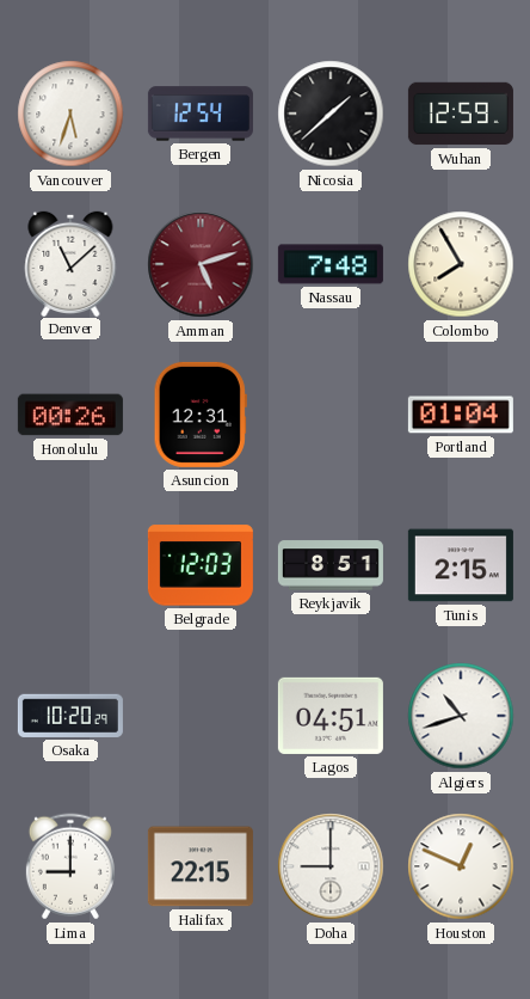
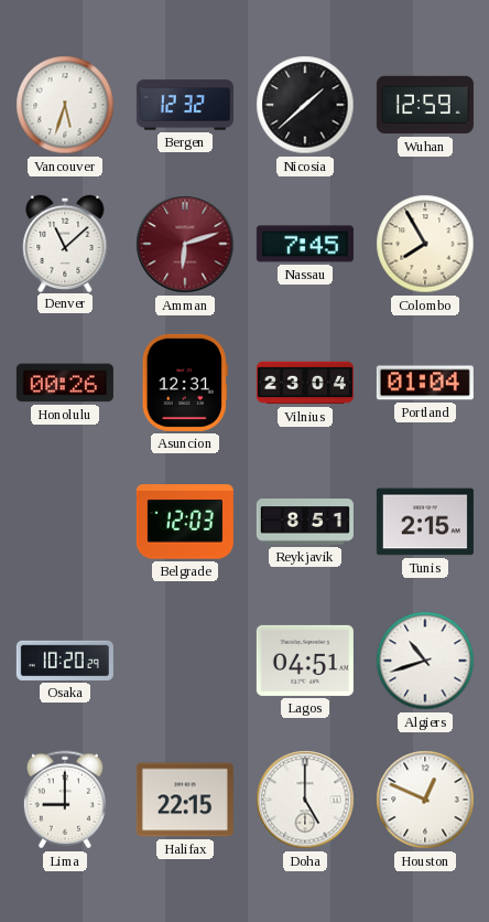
Bergen: 12:54 -> 12:32 (185, 105)
Amman: 5:12 -> 6:12 (185, 244)
Nassau: 7:48 -> 7:45 (305, 244)
Vilnius: none -> 23:04 (305, 383)
Doha: 9:00 -> 5:00 (305, 800)
